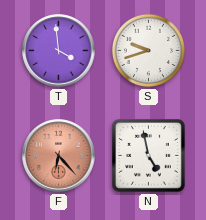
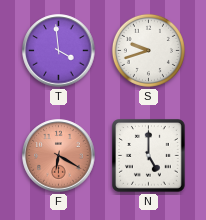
F: 6:23 -> 6:20 (59, 156)
N: 4:58 -> 5:00 (149, 156)
